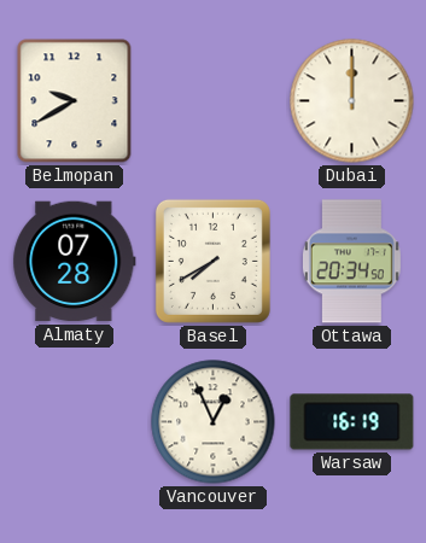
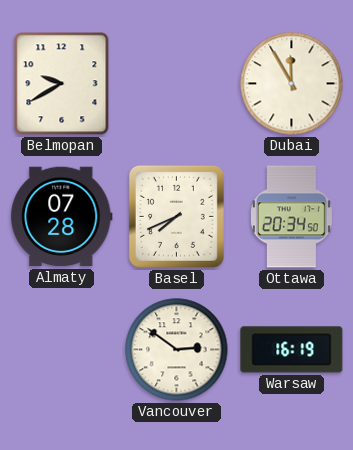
Dubai: 12:00 -> 11:55 (292, 84)
Basel: 7:40 -> 7:41 (176, 216)
Vancouver: 12:56 -> 2:51 (177, 350)
